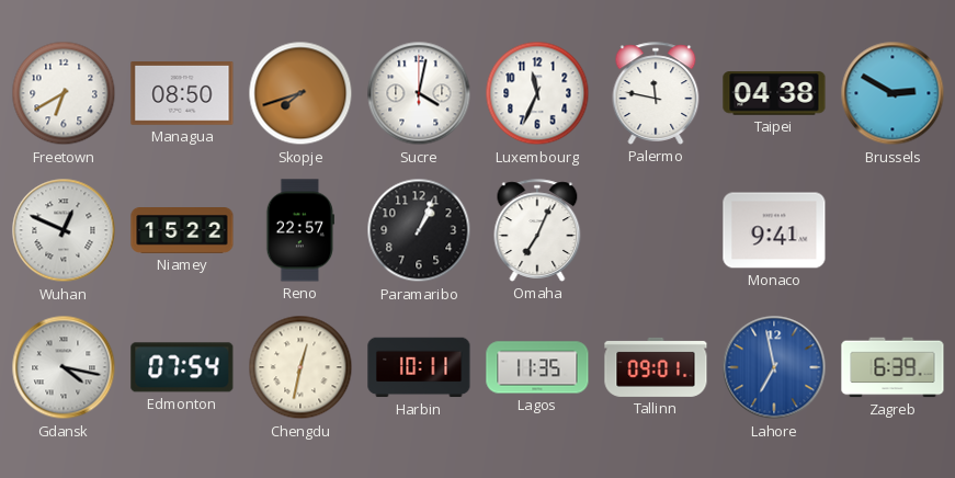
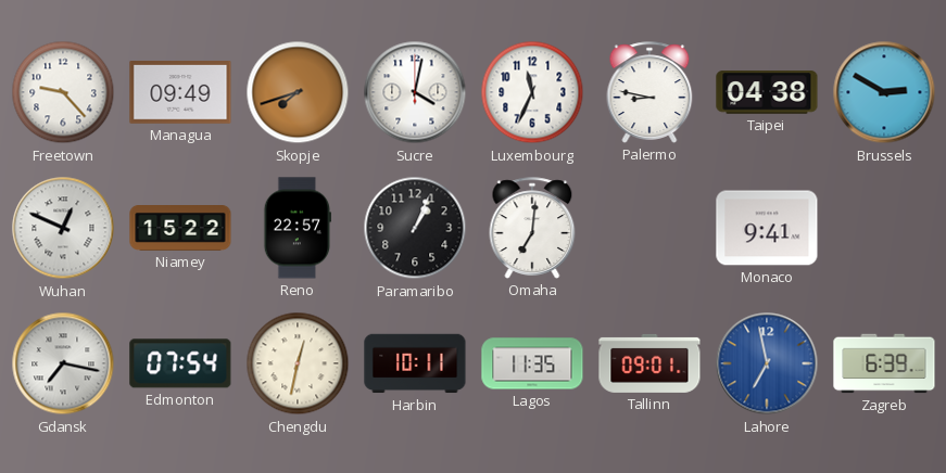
Freetown: 6:40 -> 9:23 (63, 92)
Managua: 08:50 -> 09:49 (180, 93)
Palermo: 11:47 -> 8:47 (649, 92)
Omaha: 7:04 -> 7:01 (532, 228)
Gdansk: 4:17 -> 7:17 (63, 363)
